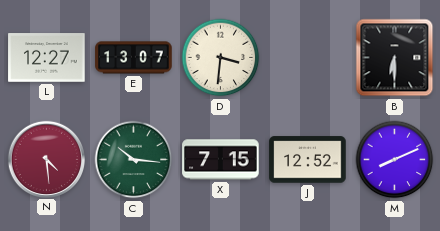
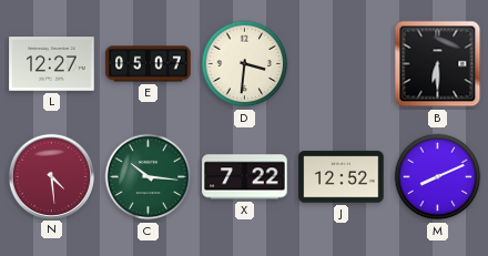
E: 13:07 -> 05:07 (149, 64)
X: 7:15 -> 7:22 (245, 177)
